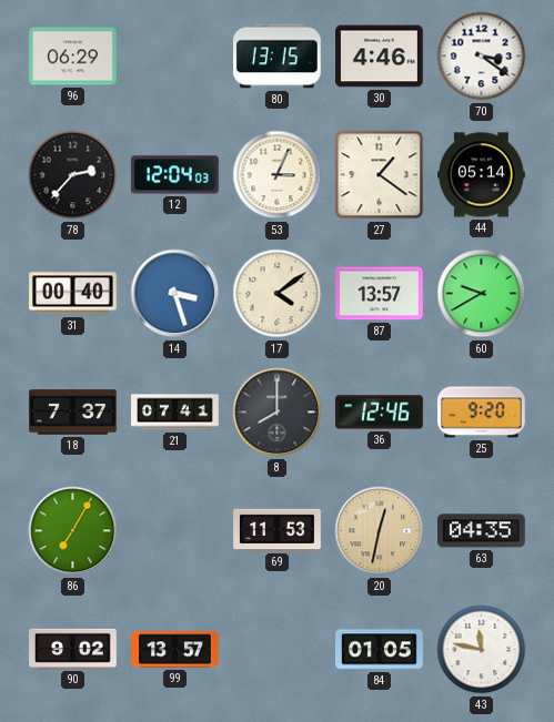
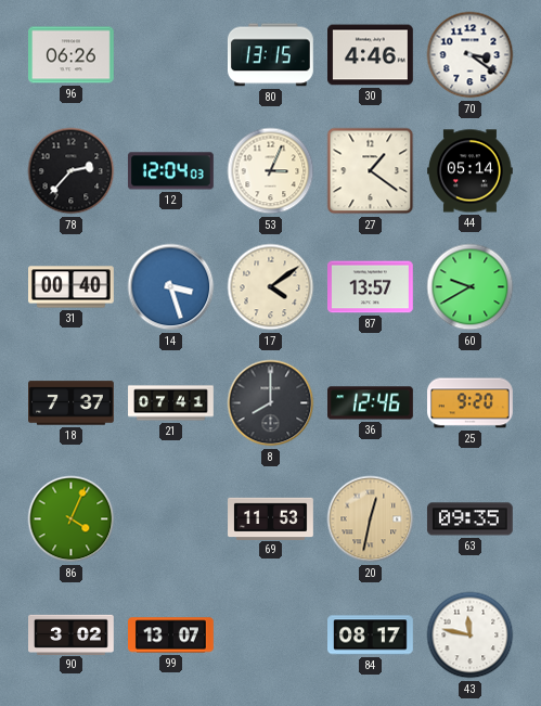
96: 06:29 -> 06:26 (72, 55)
86: 7:05 -> 4:04 (72, 519)
63: 04:35 -> 09:35 (471, 519)
90: 9:02 -> 3:02 (72, 634)
99: 13:57 -> 13:07 (171, 636)
84: 01:05 -> 08:17 (371, 636)
